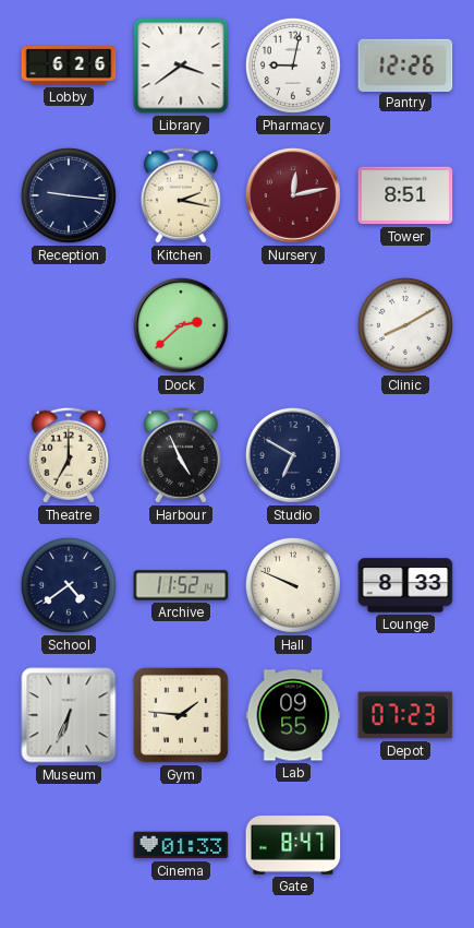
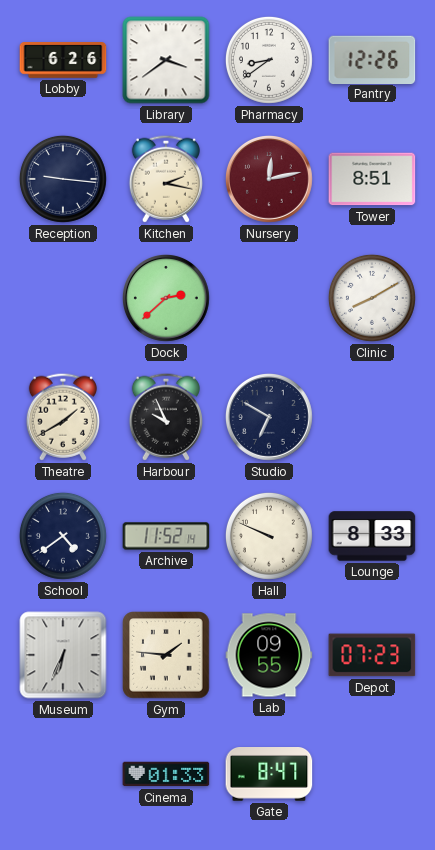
Pharmacy: 9:02 -> 8:39 (269, 60)
Theatre: 7:00 -> 1:40 (63, 417)
Harbour: 4:56 -> 9:56 (166, 417)
